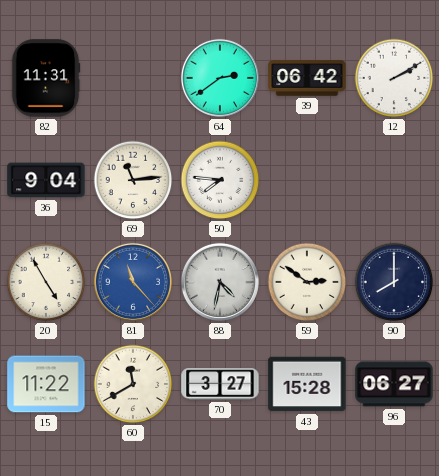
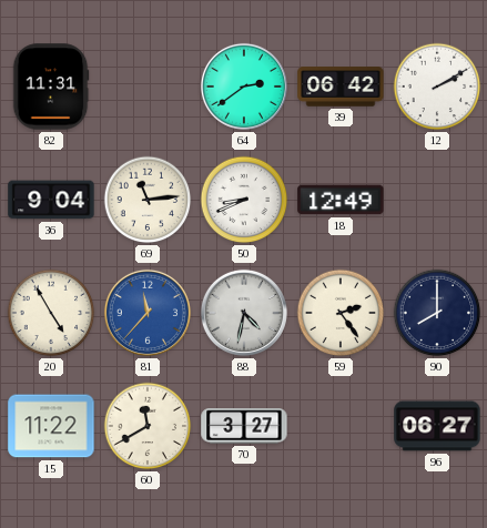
50: 7:46 -> 8:41 (244, 200)
18: none -> 12:49 (341, 200)
81: 11:23 -> 11:37 (148, 313)
59: 2:51 -> 2:24 (341, 313)
43: 15:28 -> none (307, 384)
